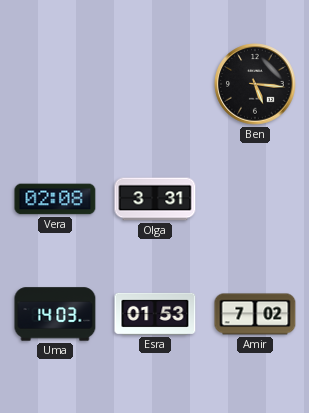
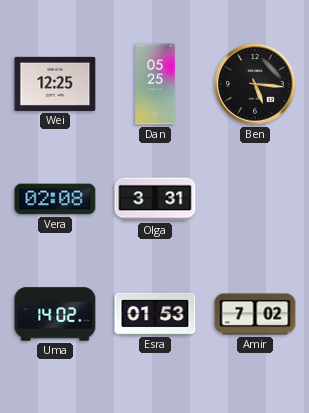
Wei: none -> 12:25 (55, 84)
Dan: none -> 05:25 (155, 84)
Uma: 14:03 -> 14:02 (55, 314)
